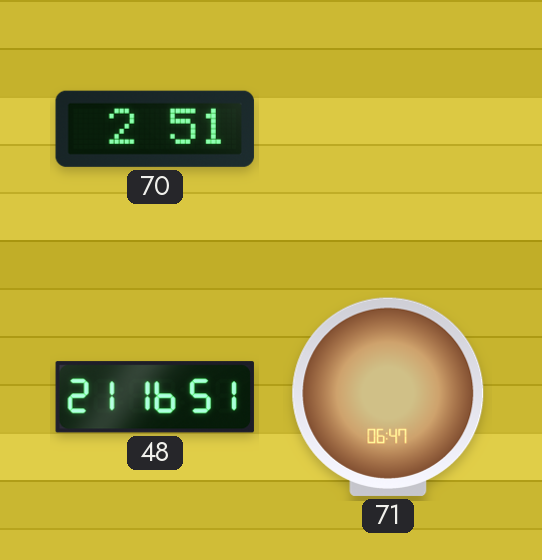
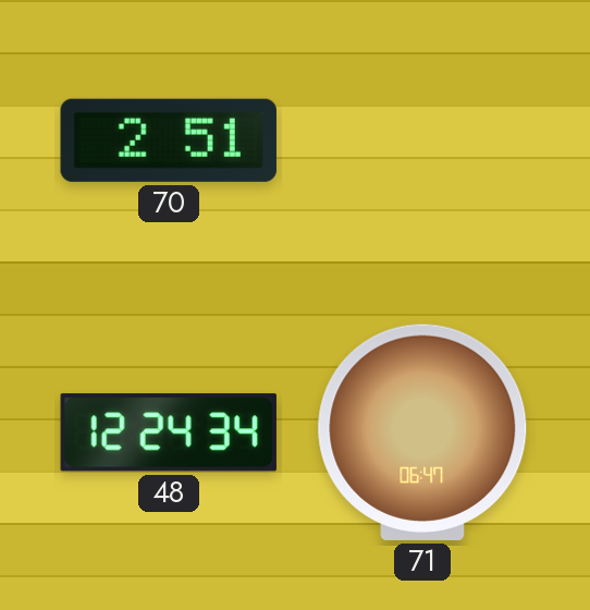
48: 21:16 -> 12:24 (169, 432)
